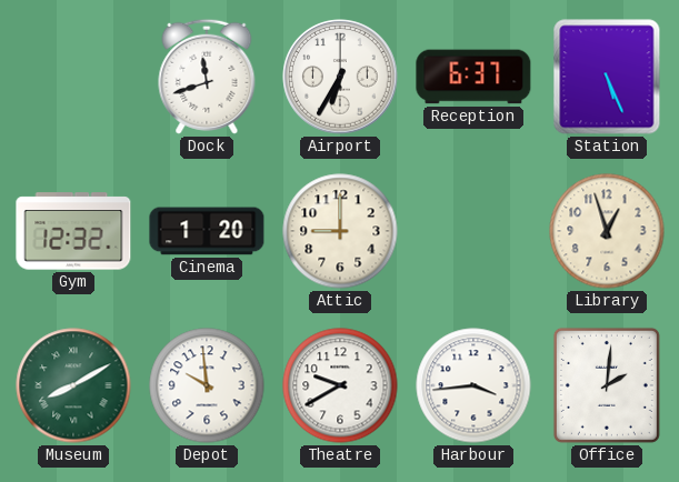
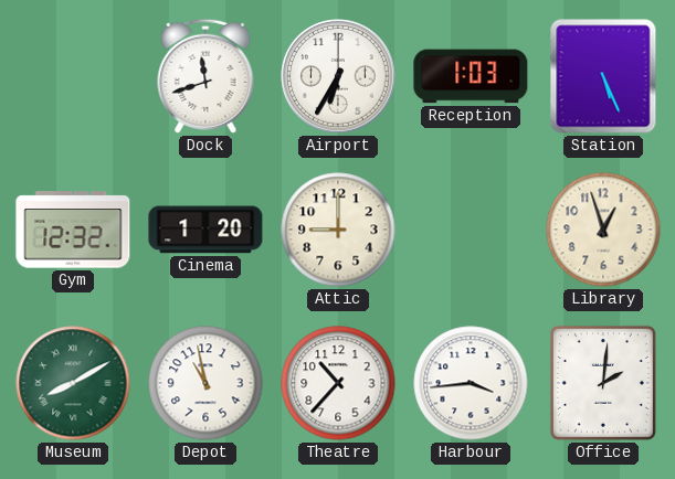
Reception: 6:37 -> 1:03 (471, 76)
Depot: 9:59 -> 10:58 (205, 383)
Theatre: 9:40 -> 10:37 (338, 383)
